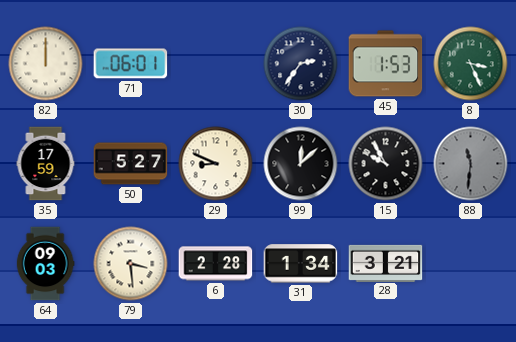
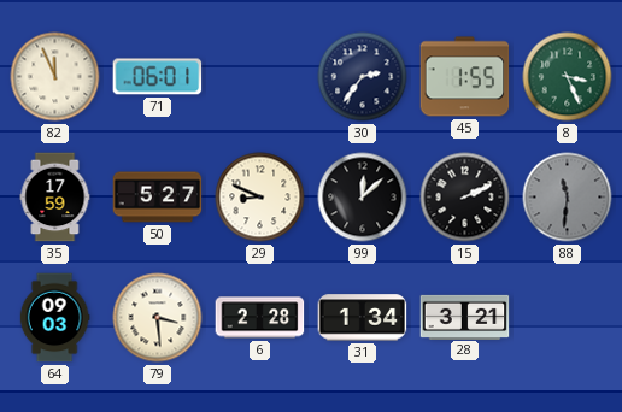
82: 12:00 -> 11:56 (55, 77)
45: 1:53 -> 1:55 (465, 77)
15: 9:55 -> 2:11 (465, 198)
